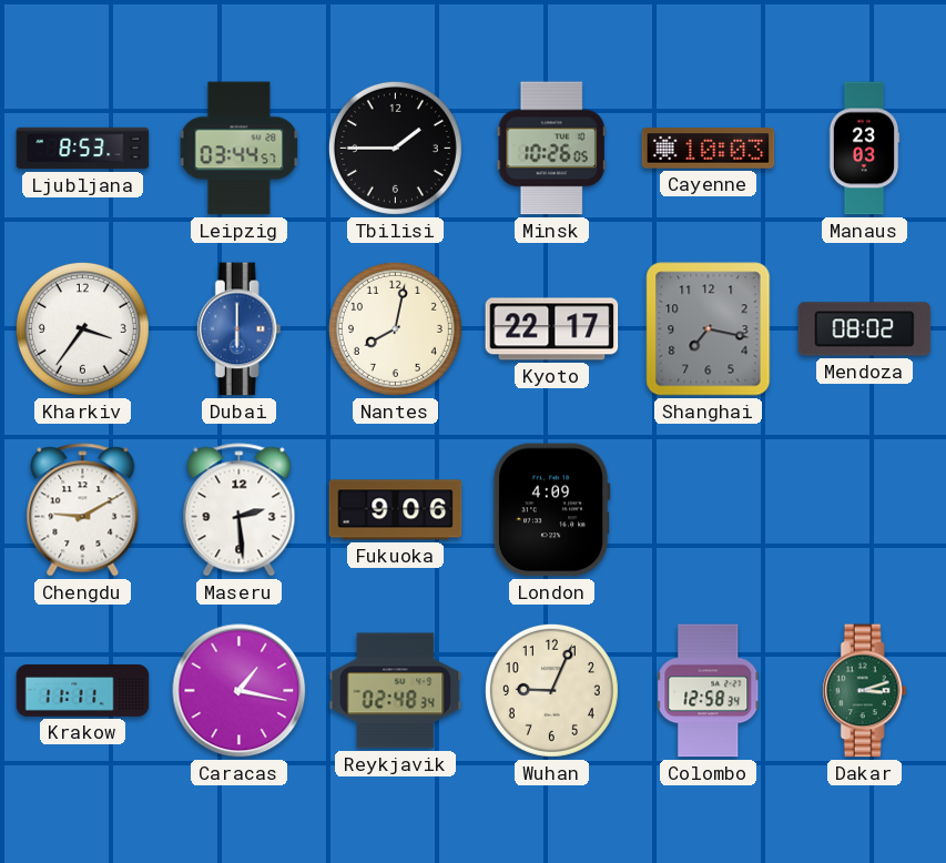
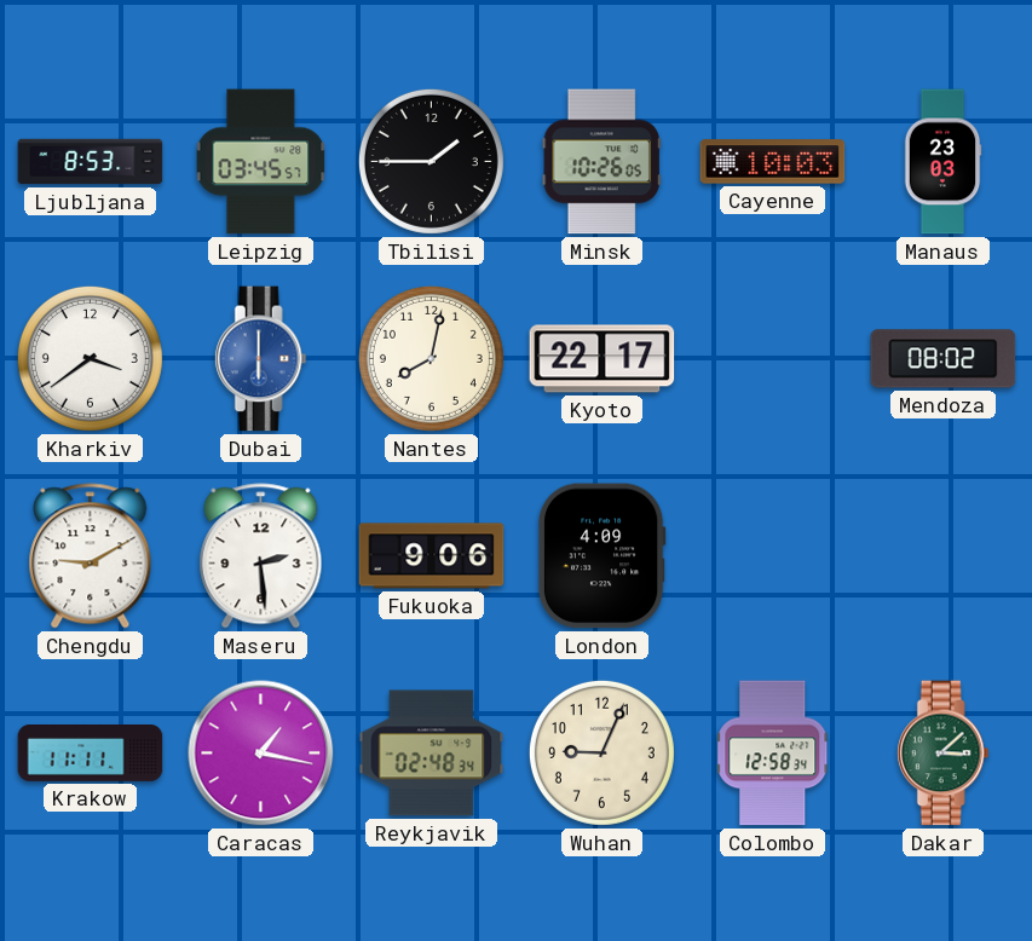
Leipzig: 03:44 -> 03:45 (261, 162)
Kharkiv: 3:36 -> 3:39 (90, 358)
Shanghai: 7:17 -> none (709, 329)
Dakar: 3:12 -> 3:08 (942, 754)
